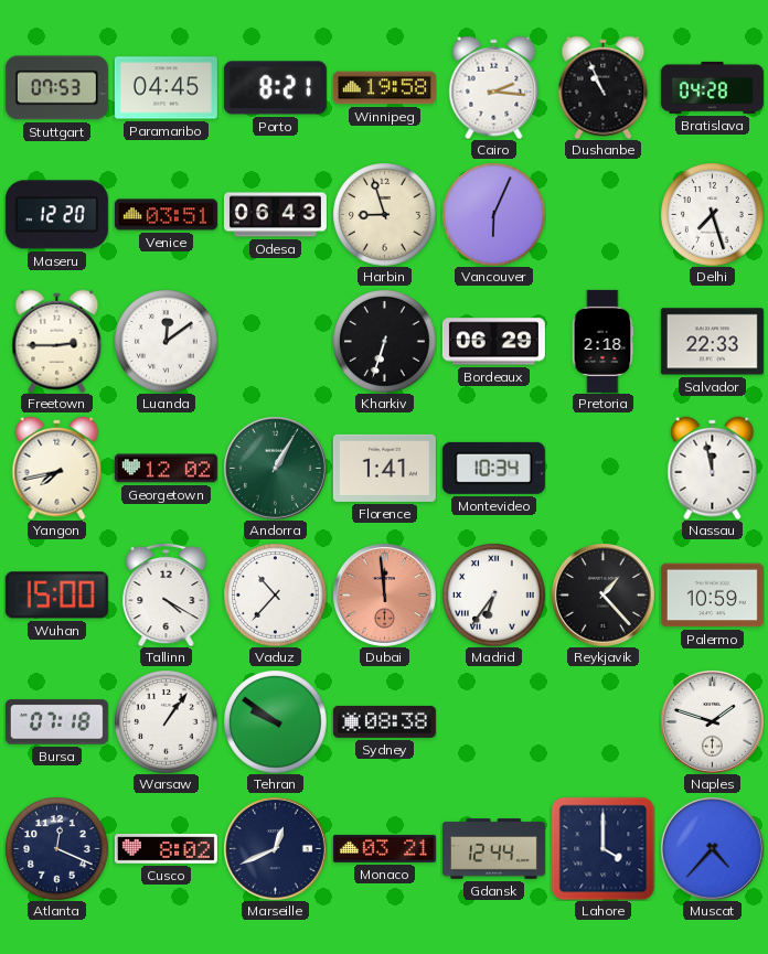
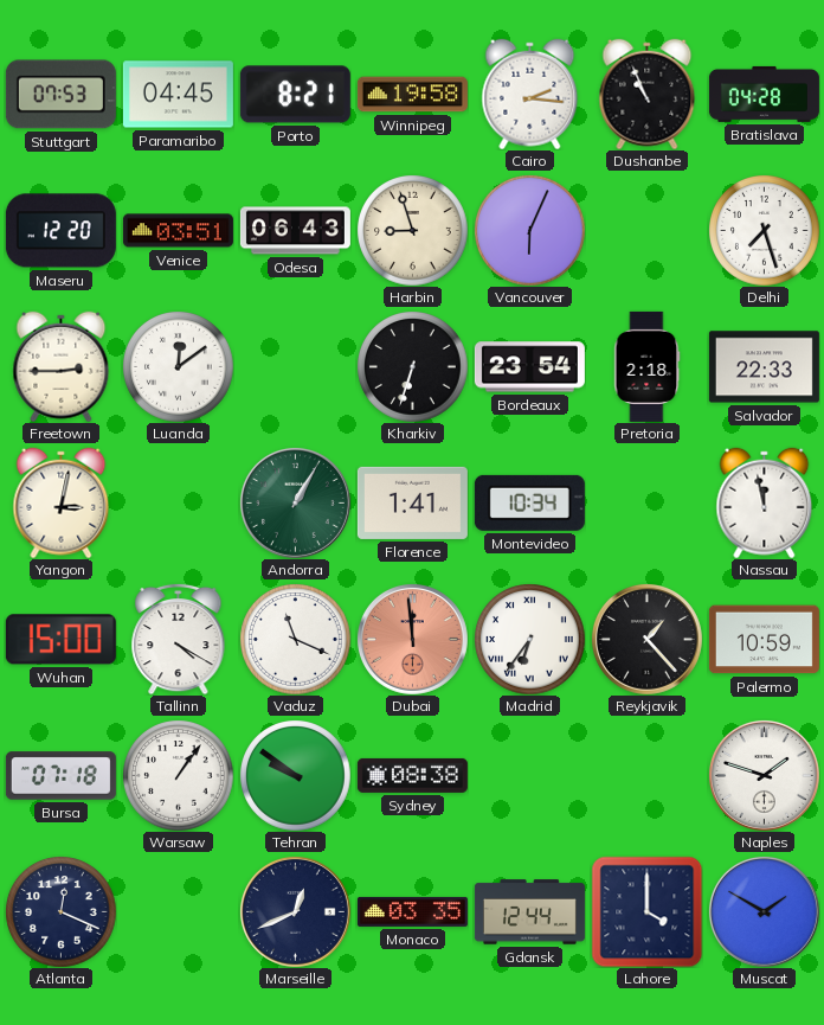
Bordeaux: 06:29 -> 23:54 (529, 367)
Yangon: 7:43 -> 3:02 (62, 502)
Georgetown: 12:02 -> none (166, 469)
Vaduz: 10:37 -> 11:19 (295, 639)
Cusco: 8:02 -> none (166, 849)
Monaco: 03:21 -> 03:35 (412, 911)
Muscat: 4:37 -> 1:50 (764, 911)
